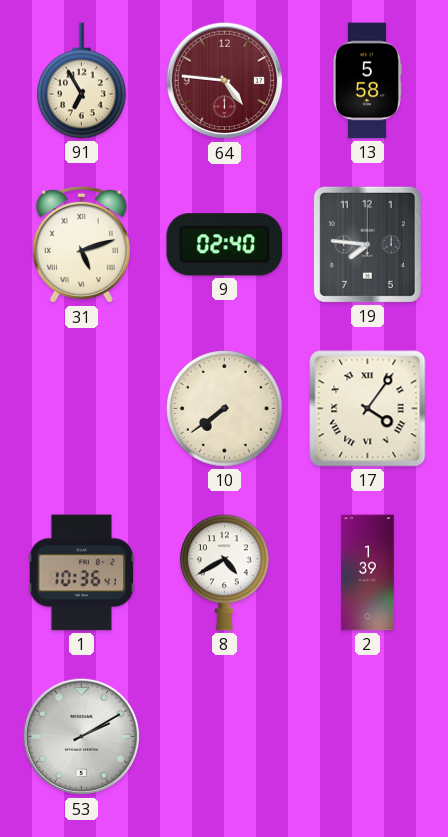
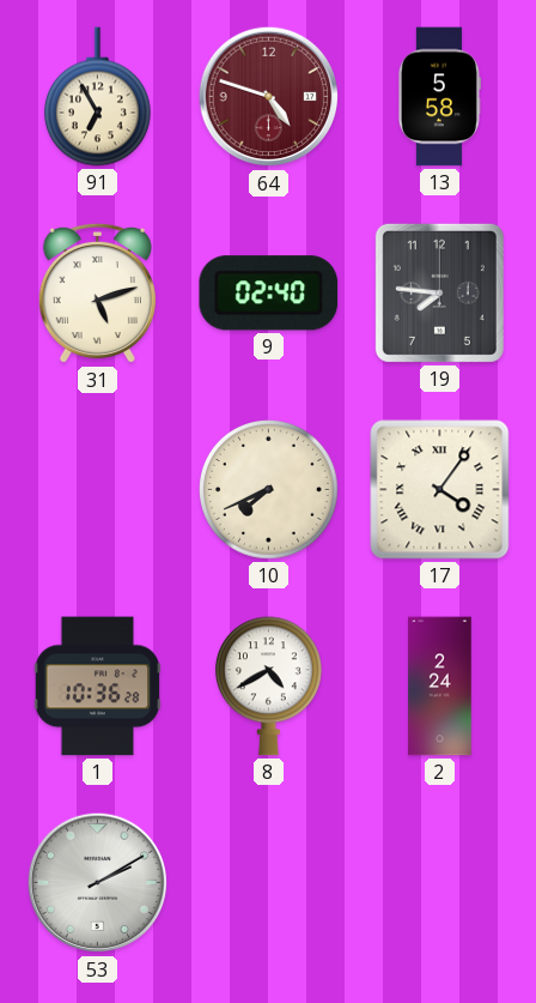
64: 4:46 -> 4:48 (269, 97)
10: 7:39 -> 7:41 (269, 490)
1: 10:36:41 -> 10:36:28 (98, 687)
2: 1:39 -> 2:24 (440, 687)
